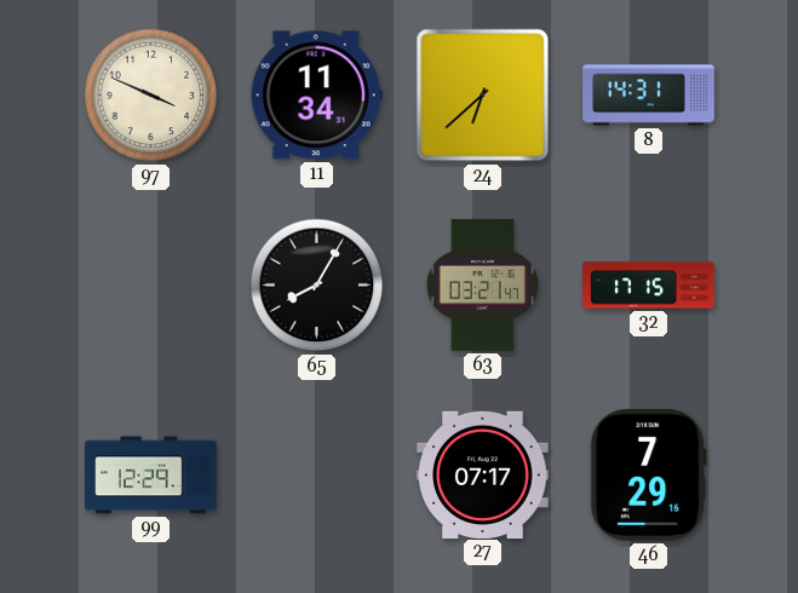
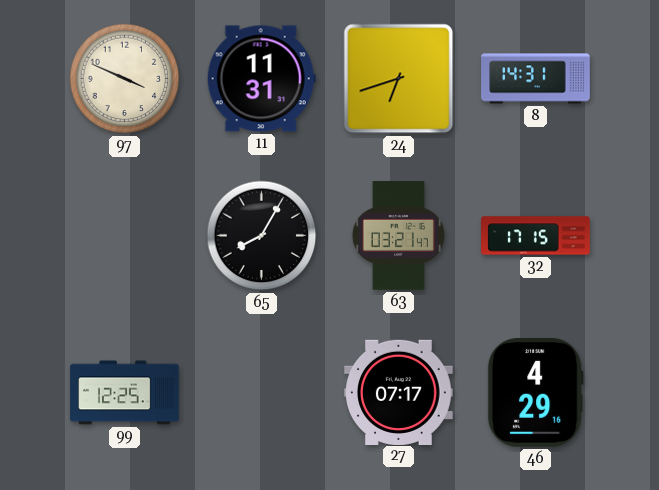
11: 11:34 -> 11:31 (261, 79)
24: 6:38 -> 6:42 (399, 79)
99: 12:29 -> 12:25 (125, 393)
46: 7:29 -> 4:29 (535, 393)
